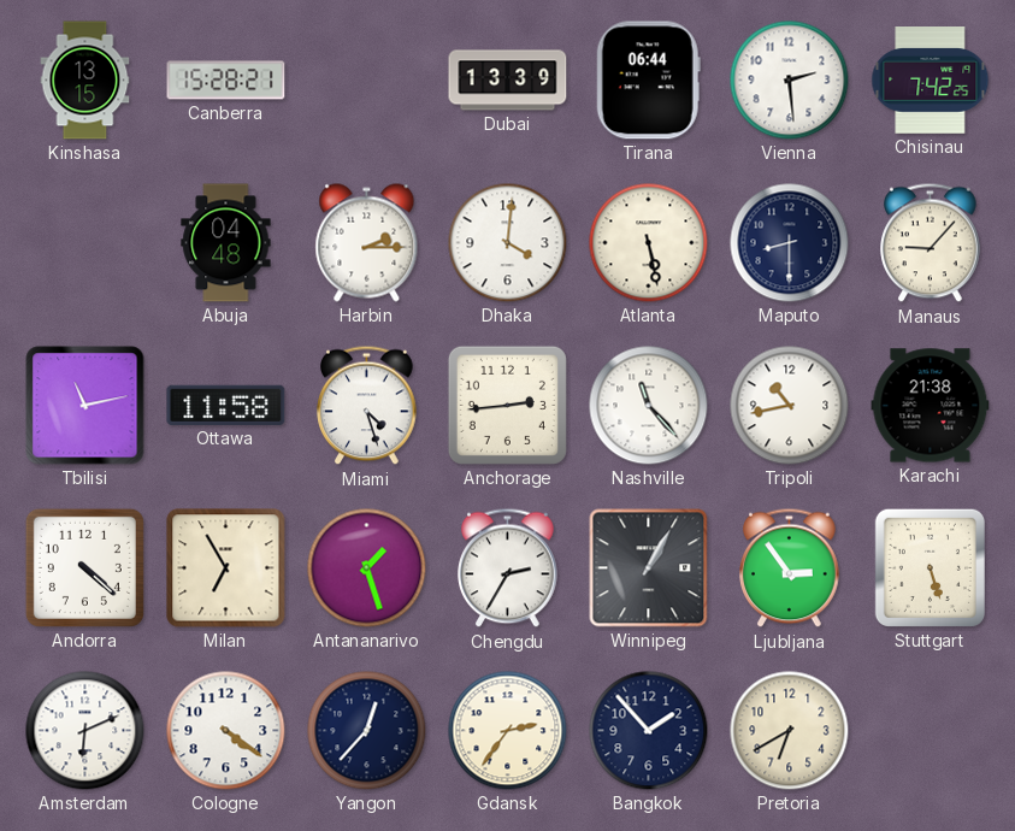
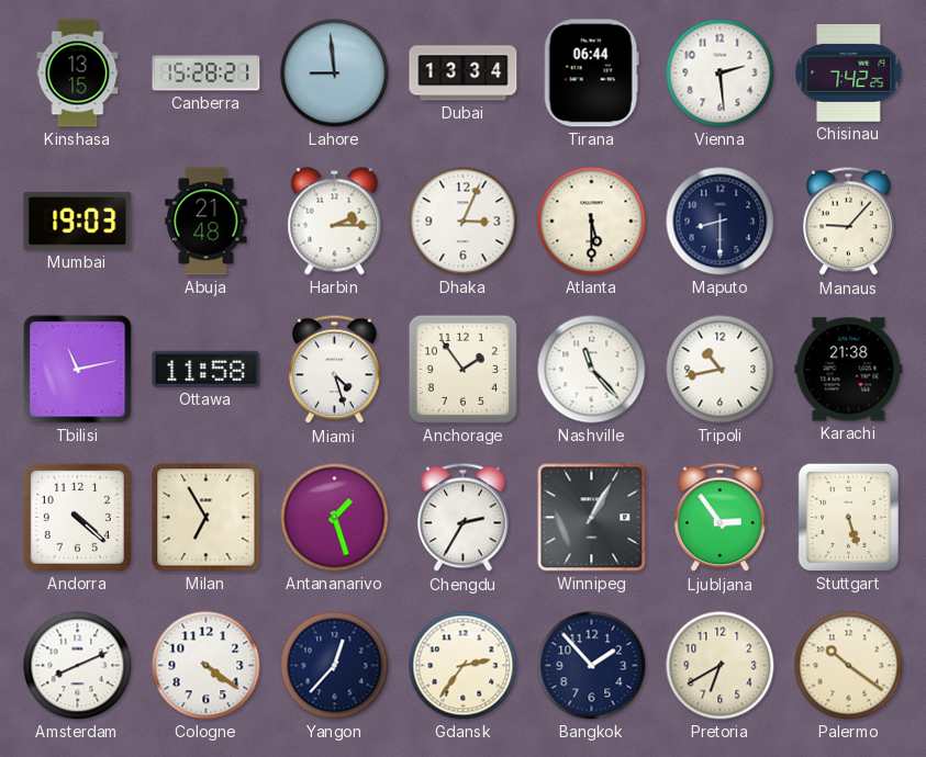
Lahore: none -> 8:59 (335, 74)
Dubai: 13:39 -> 13:34 (464, 74)
Mumbai: none -> 19:03 (78, 222)
Abuja: 04:48 -> 21:48 (207, 222)
Dhaka: 4:01 -> 3:04 (464, 222)
Atlanta: 5:28 -> 5:30 (592, 222)
Anchorage: 2:44 -> 1:54 (462, 369)
Amsterdam: 6:11 -> 8:11 (78, 666)
Palermo: none -> 10:21 (849, 666)
